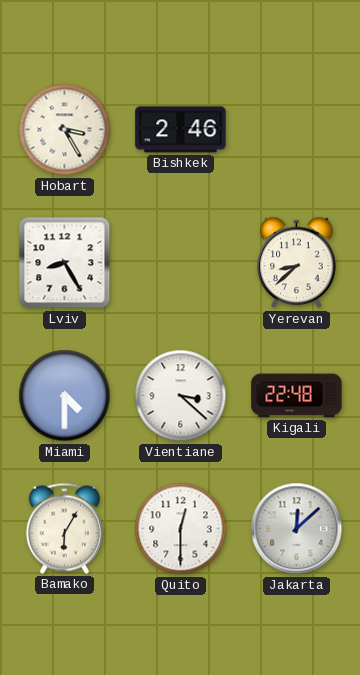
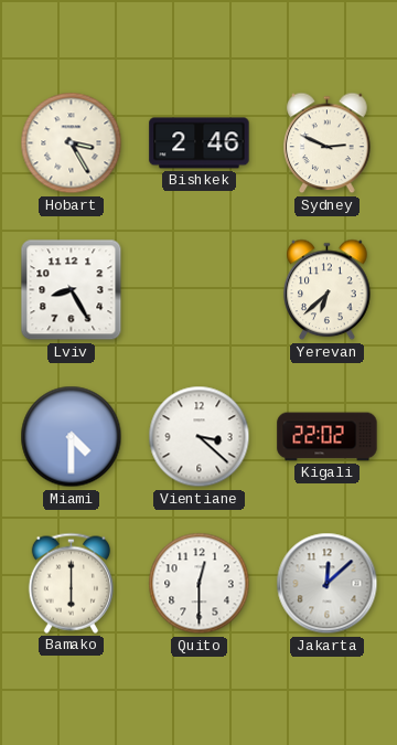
Sydney: none -> 2:49 (328, 143)
Yerevan: 8:38 -> 6:38 (328, 290)
Kigali: 22:48 -> 22:02 (328, 437)
Bamako: 6:05 -> 6:00 (71, 583)
